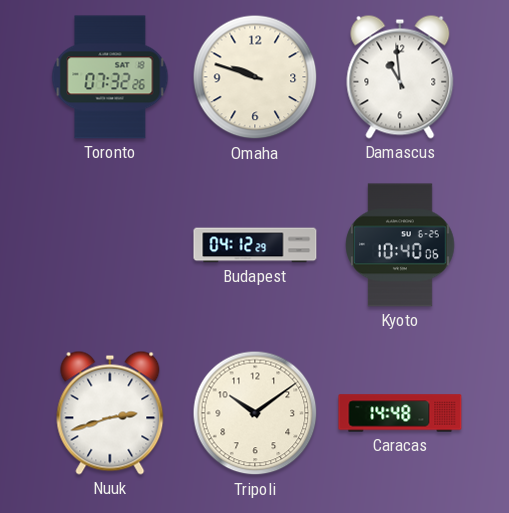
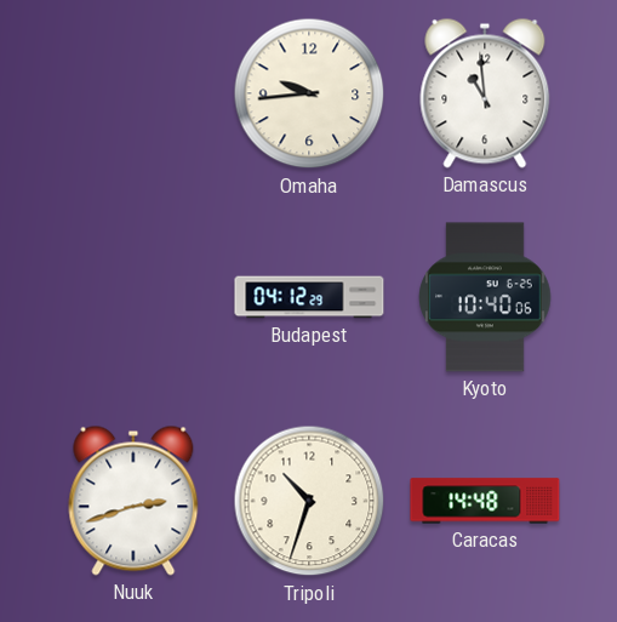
Toronto: 07:32 -> none (110, 77)
Omaha: 9:48 -> 9:44 (309, 93)
Tripoli: 10:09 -> 10:33 (309, 501)
